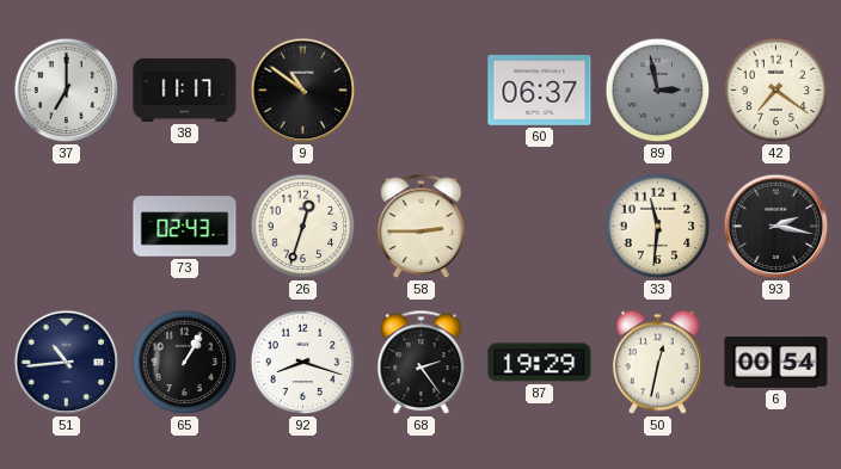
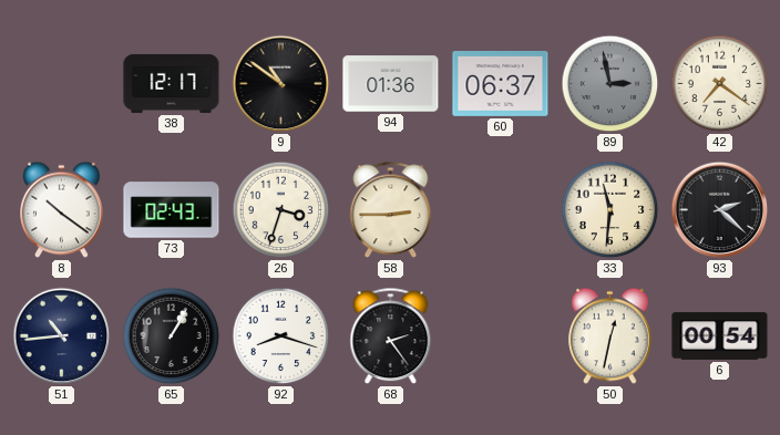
37: 7:00 -> none (67, 91)
38: 11:17 -> 12:17 (172, 83)
94: none -> 01:36 (391, 84)
8: none -> 10:21 (62, 210)
26: 12:33 -> 3:33 (281, 210)
93: 2:17 -> 2:22 (720, 210)
87: 19:29 -> none (540, 363)
